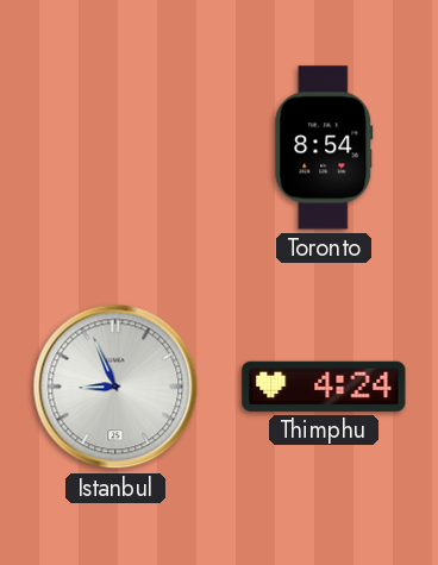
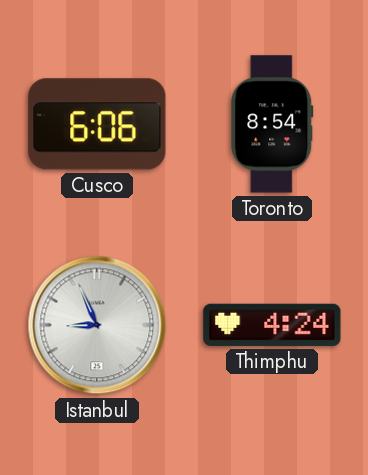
Cusco: none -> 6:06 (97, 124)
